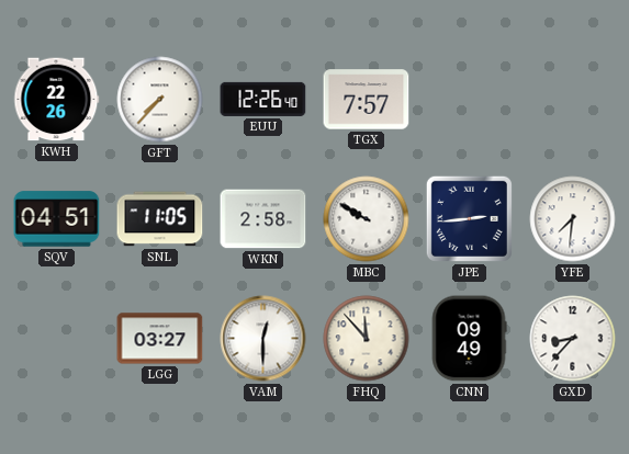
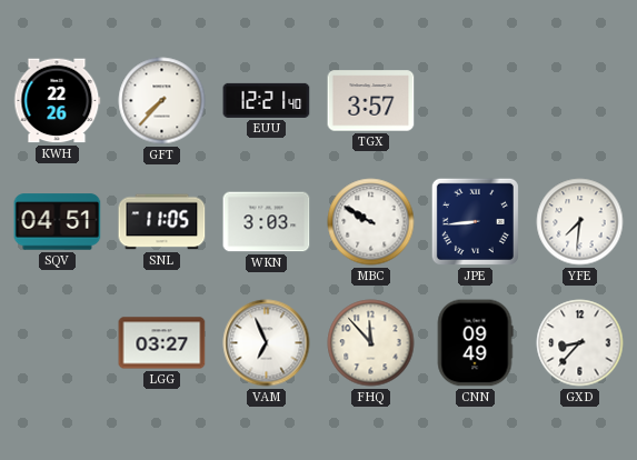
EUU: 12:26 -> 12:21 (267, 100)
TGX: 7:57 -> 3:57 (371, 101)
WKN: 2:58 -> 3:03 (267, 222)
JPE: 2:44 -> 8:44 (475, 221)
VAM: 12:30 -> 6:56 (267, 343)
